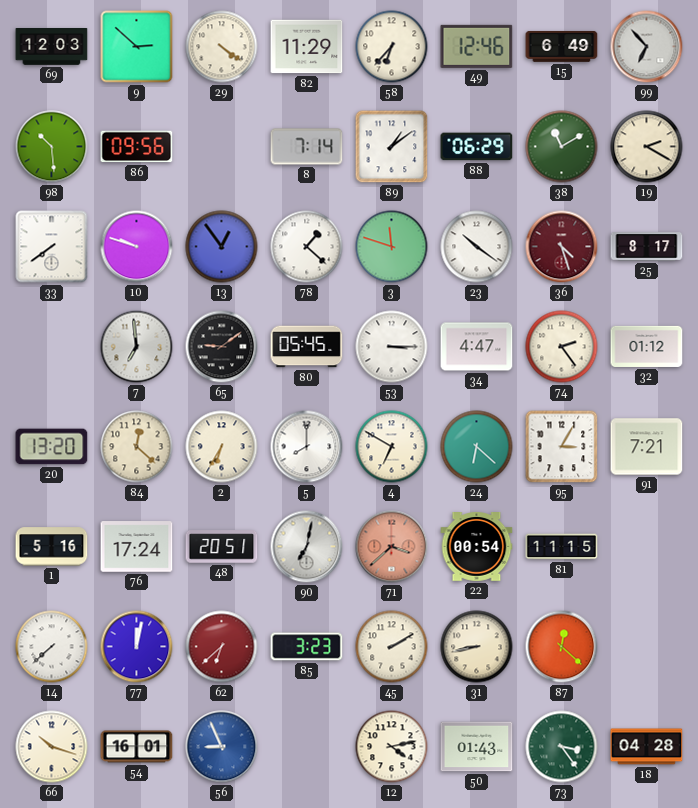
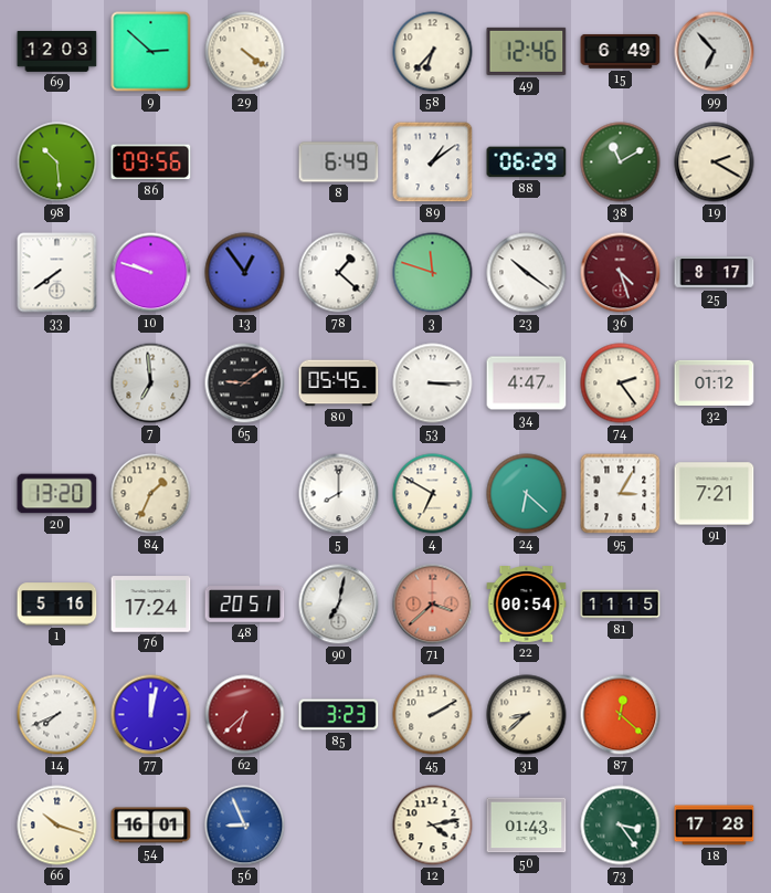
82: 11:29 -> none (307, 47)
8: 7:14 -> 6:49 (339, 162)
84: 12:22 -> 1:34 (151, 494)
2: 6:35 -> none (222, 447)
14: 7:38 -> 7:41 (57, 715)
31: 8:43 -> 8:38 (527, 715)
18: 04:28 -> 17:28 (715, 826)
